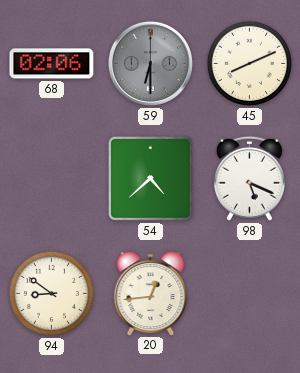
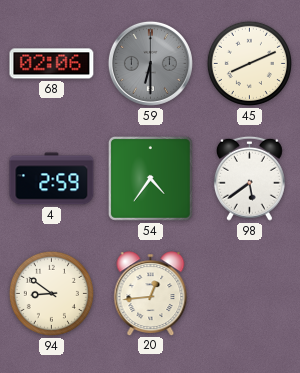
4: none -> 2:59 (52, 179)
54: 4:38 -> 4:36 (150, 178)
98: 5:19 -> 5:39 (249, 178)
